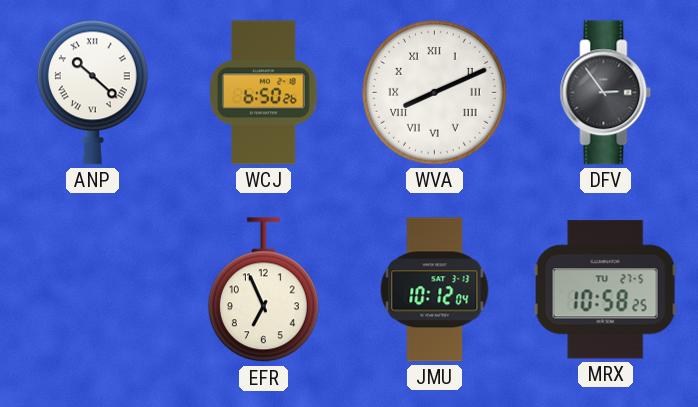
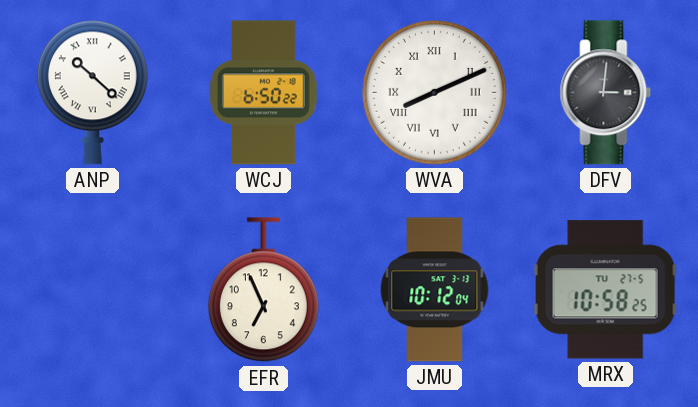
WCJ: 6:50:26 -> 6:50:22 (264, 93)
DFV: 2:54 -> 3:01 (606, 93)
